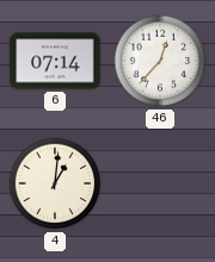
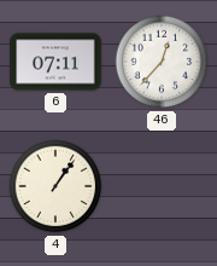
6: 07:14 -> 07:11 (55, 62)
4: 1:01 -> 1:06 (55, 186)
